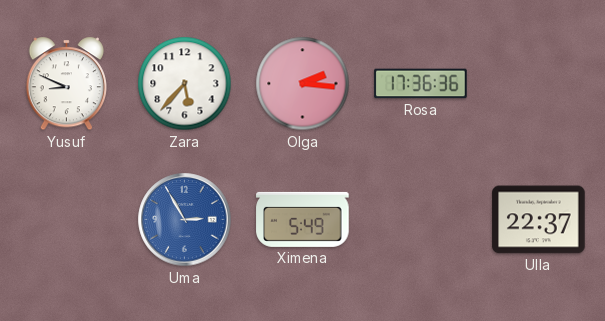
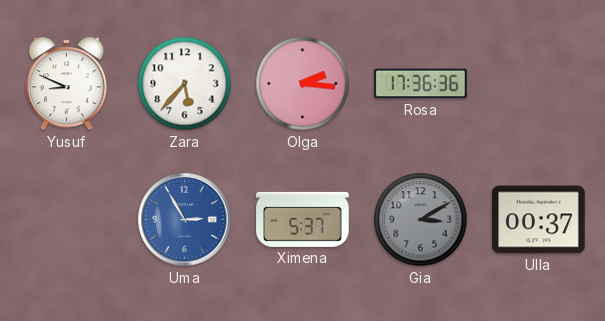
Ximena: 5:49 -> 5:37 (303, 219)
Gia: none -> 3:10 (421, 220)
Ulla: 22:37 -> 00:37 (539, 220)
